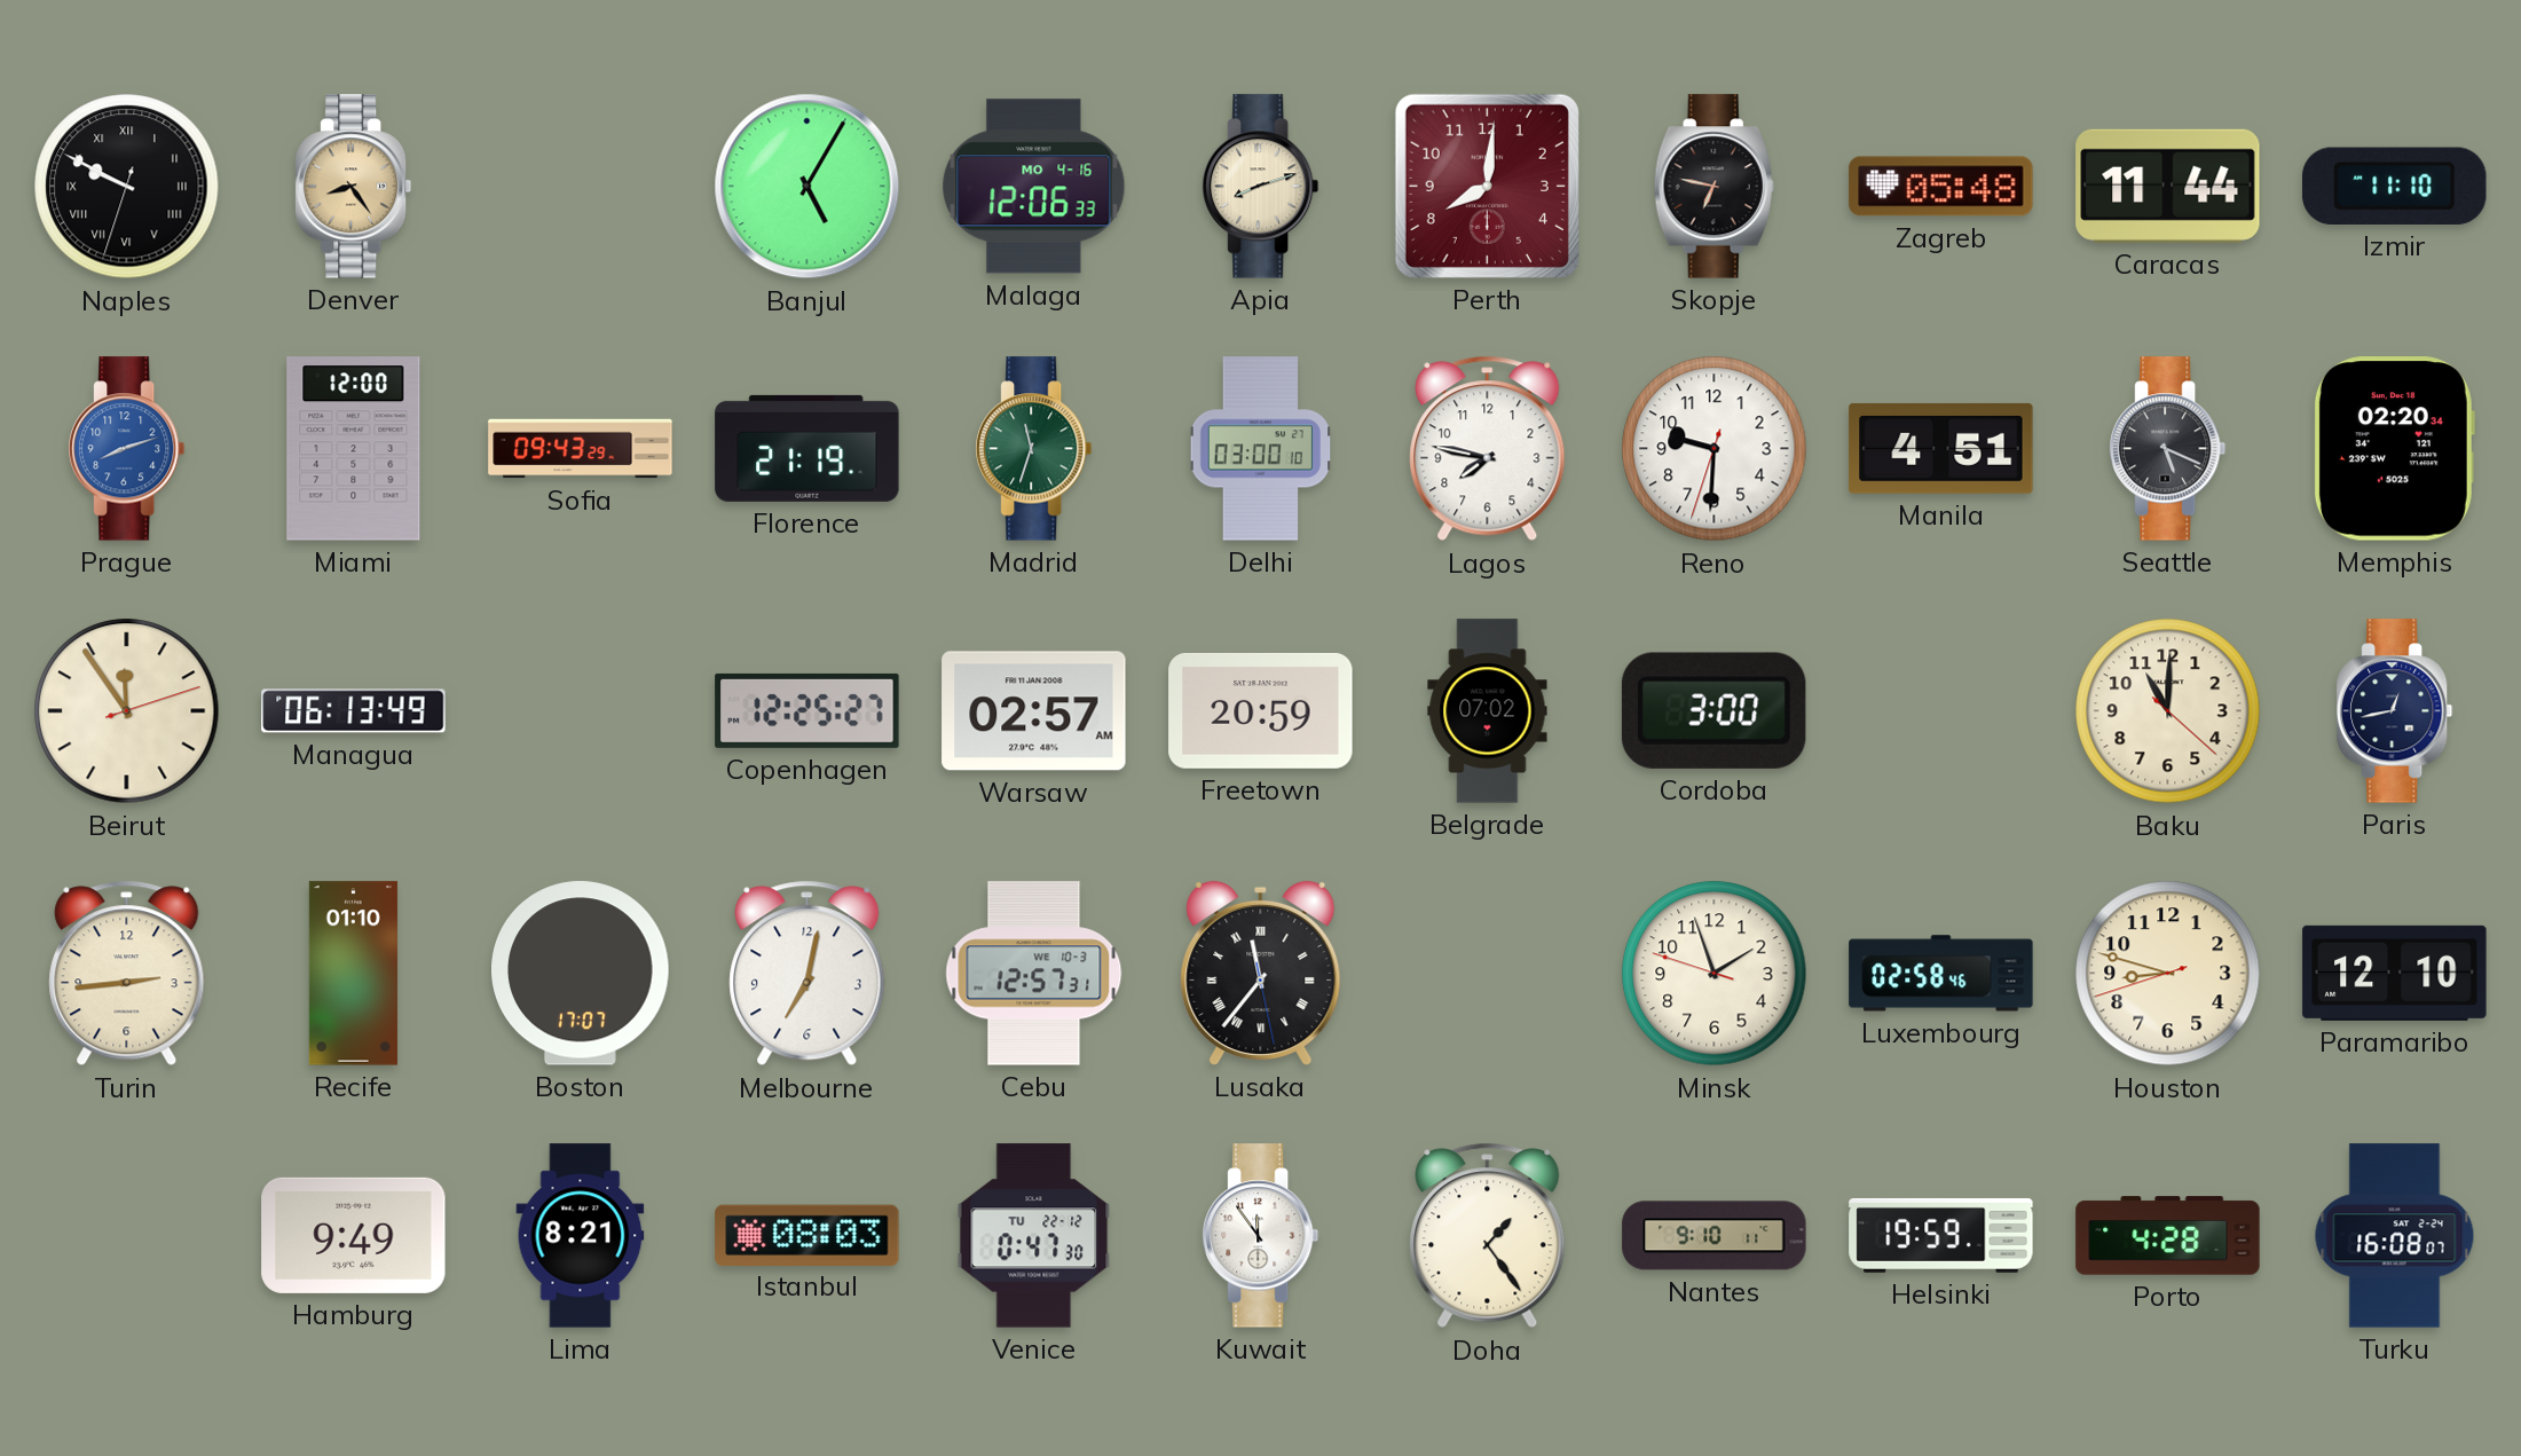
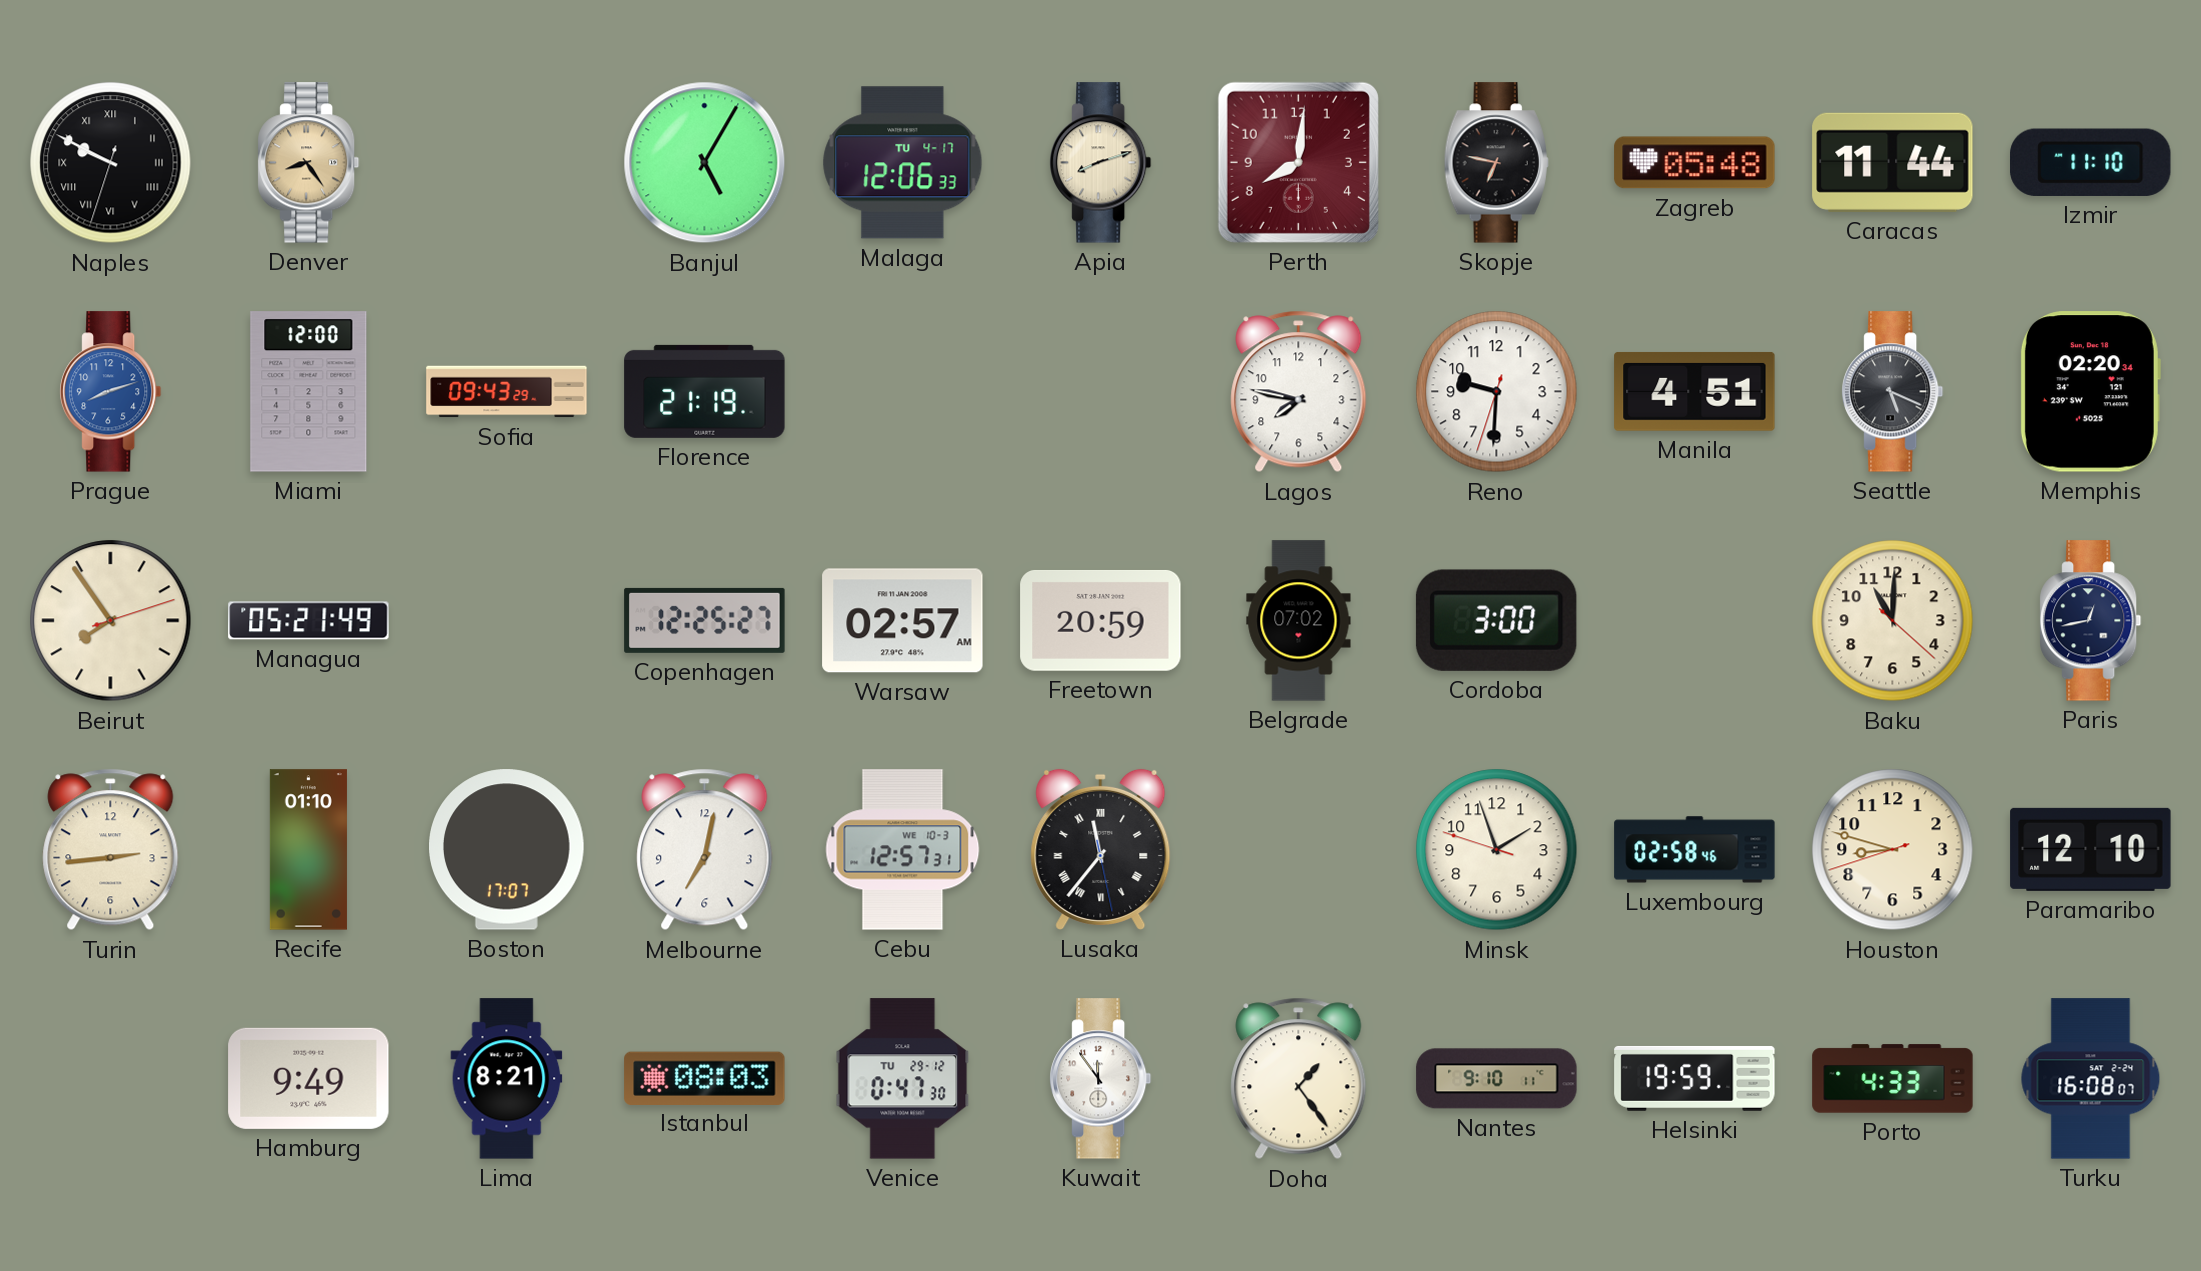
Malaga date: MO 4-16 -> TU 4-17 (903, 163)
Madrid: 11:33 -> none (1034, 449)
Delhi: 03:00 -> none (1261, 449)
Beirut: 11:54 -> 7:54 (111, 621)
Managua: 06:13 -> 05:21 (309, 621)
Venice date: TU 22-12 -> TU 29-12 (903, 1079)
Porto: 4:28 -> 4:33 (1893, 1079)
